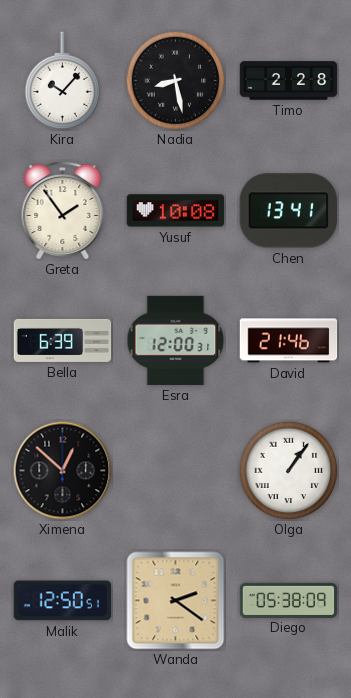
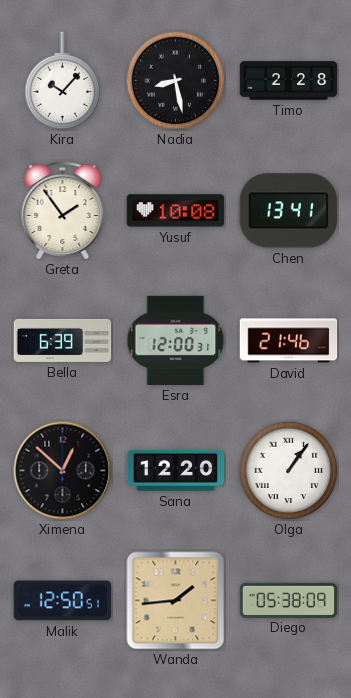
Sana: none -> 12:20 (176, 470)
Wanda: 2:21 -> 1:44 (176, 601)
